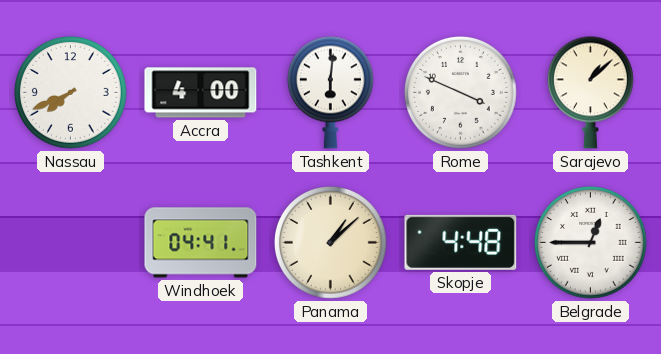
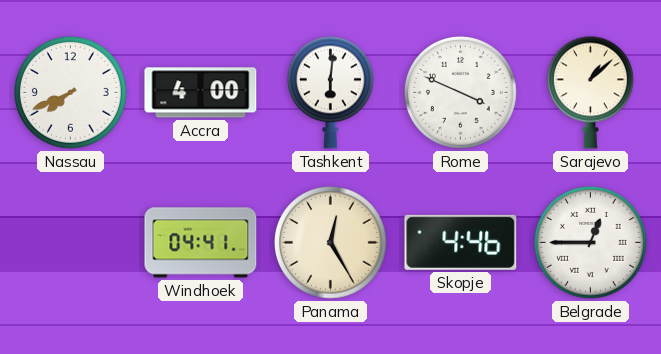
Panama: 1:08 -> 12:25 (331, 243)
Skopje: 4:48 -> 4:46 (461, 242)
